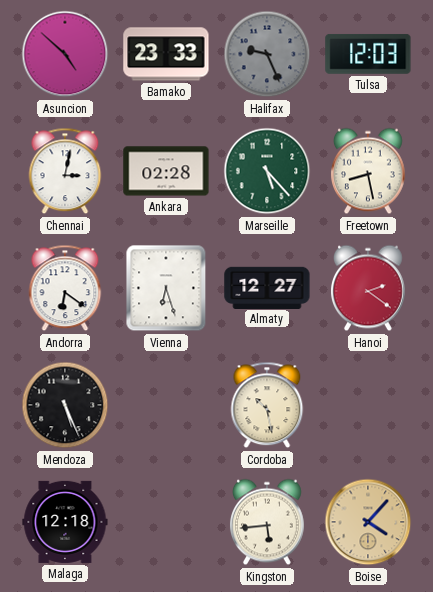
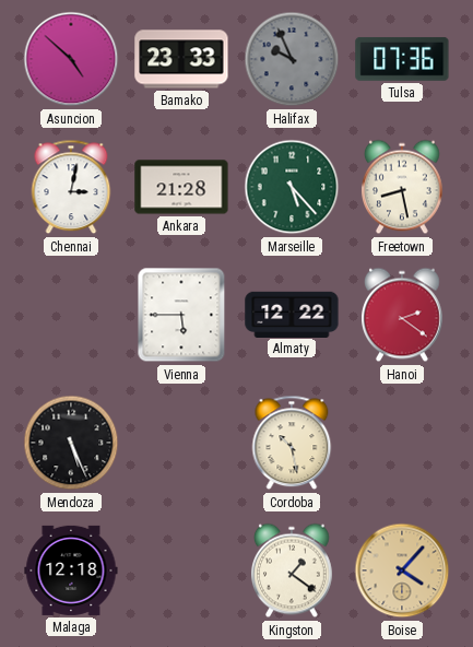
Halifax: 9:26 -> 9:56 (292, 59)
Tulsa: 12:03 -> 07:36 (402, 59)
Ankara: 02:28 -> 21:28 (181, 187)
Andorra: 6:21 -> none (65, 288)
Vienna: 6:27 -> 5:45 (181, 315)
Almaty: 12:27 -> 12:22 (292, 314)
Kingston: 5:44 -> 1:21 (292, 570)
